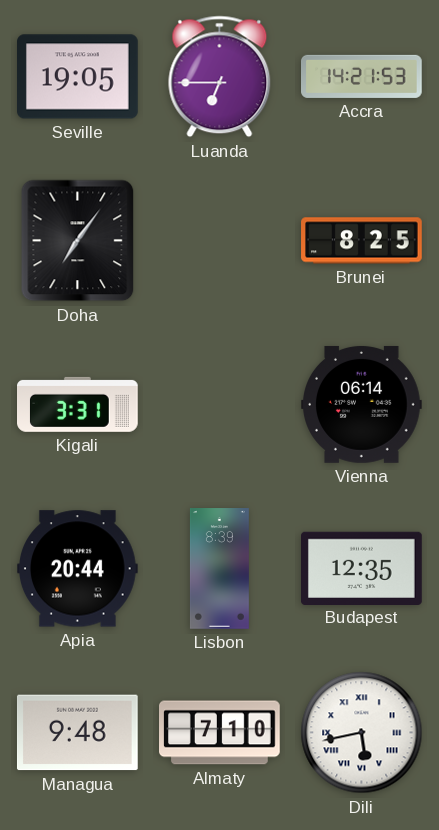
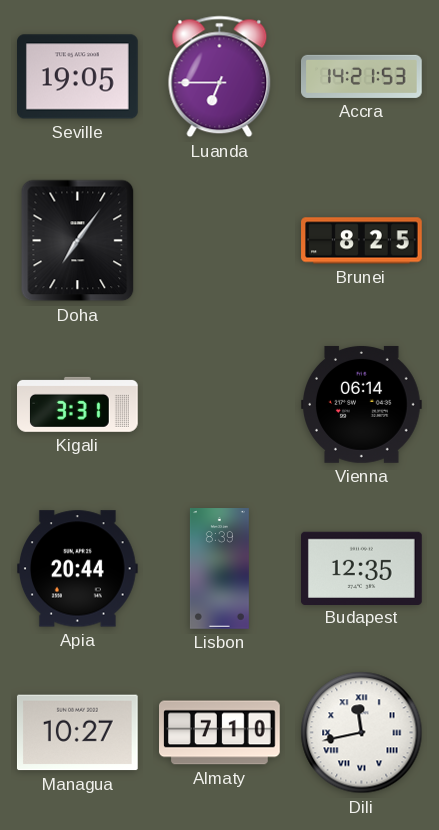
Managua: 9:48 -> 10:27 (77, 733)
Dili: 5:43 -> 11:43 (362, 733)
